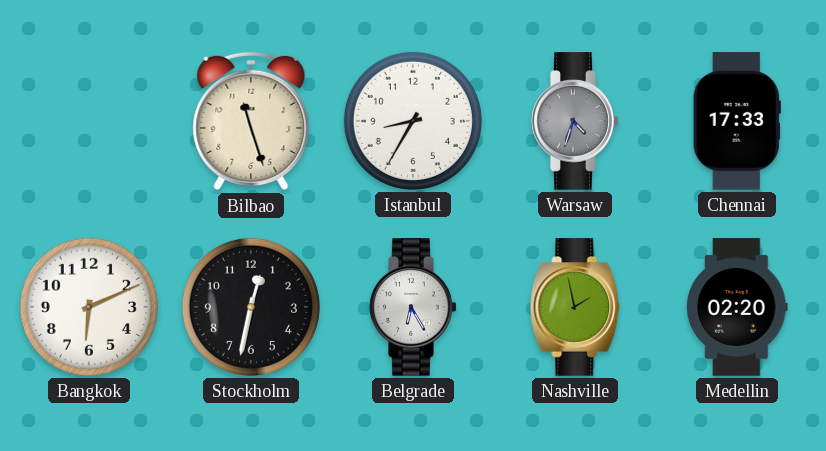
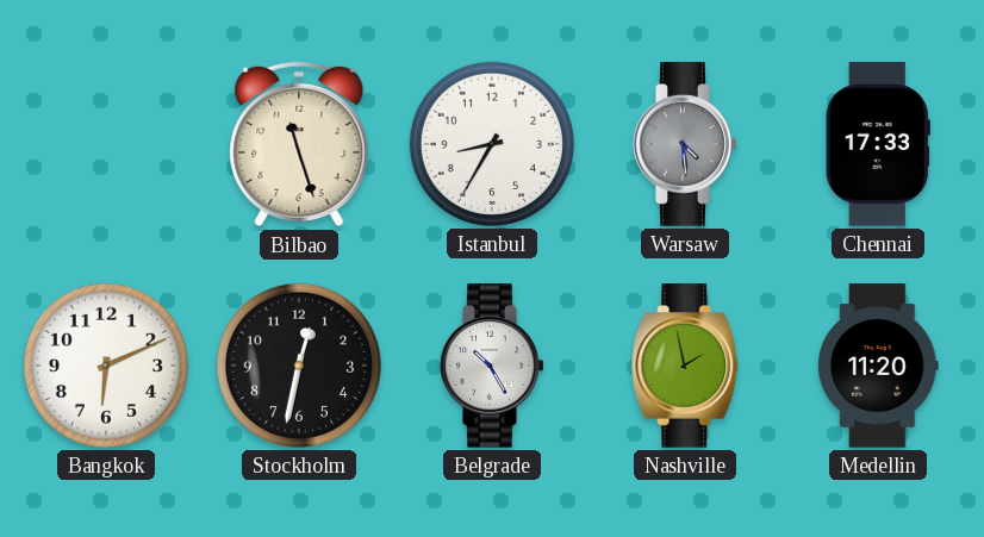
Warsaw: 4:33 -> 4:29 (685, 144)
Belgrade: 6:25 -> 10:25 (492, 366)
Medellin: 02:20 -> 11:20 (879, 366)
